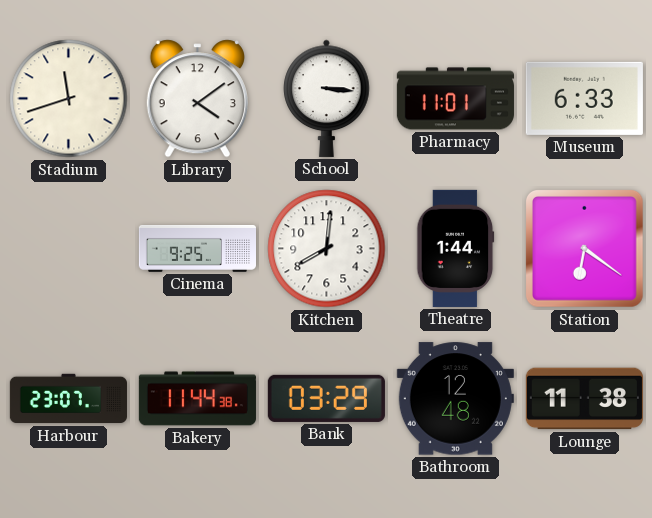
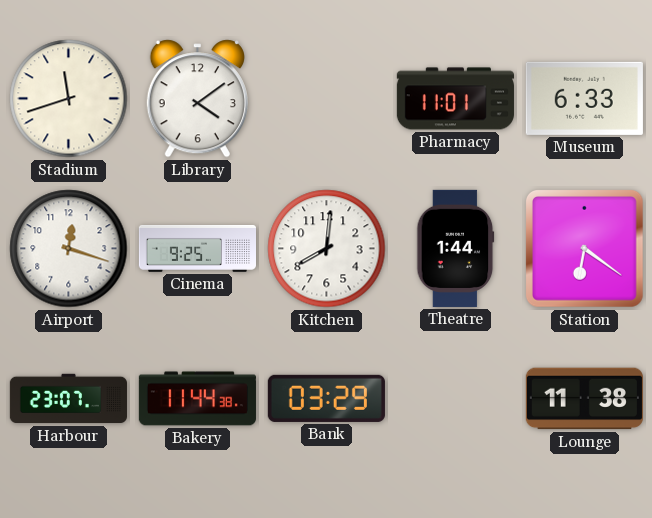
School: 3:16 -> none (327, 98)
Airport: none -> 12:18 (69, 249)
Bathroom: 12:48 -> none (455, 399)
